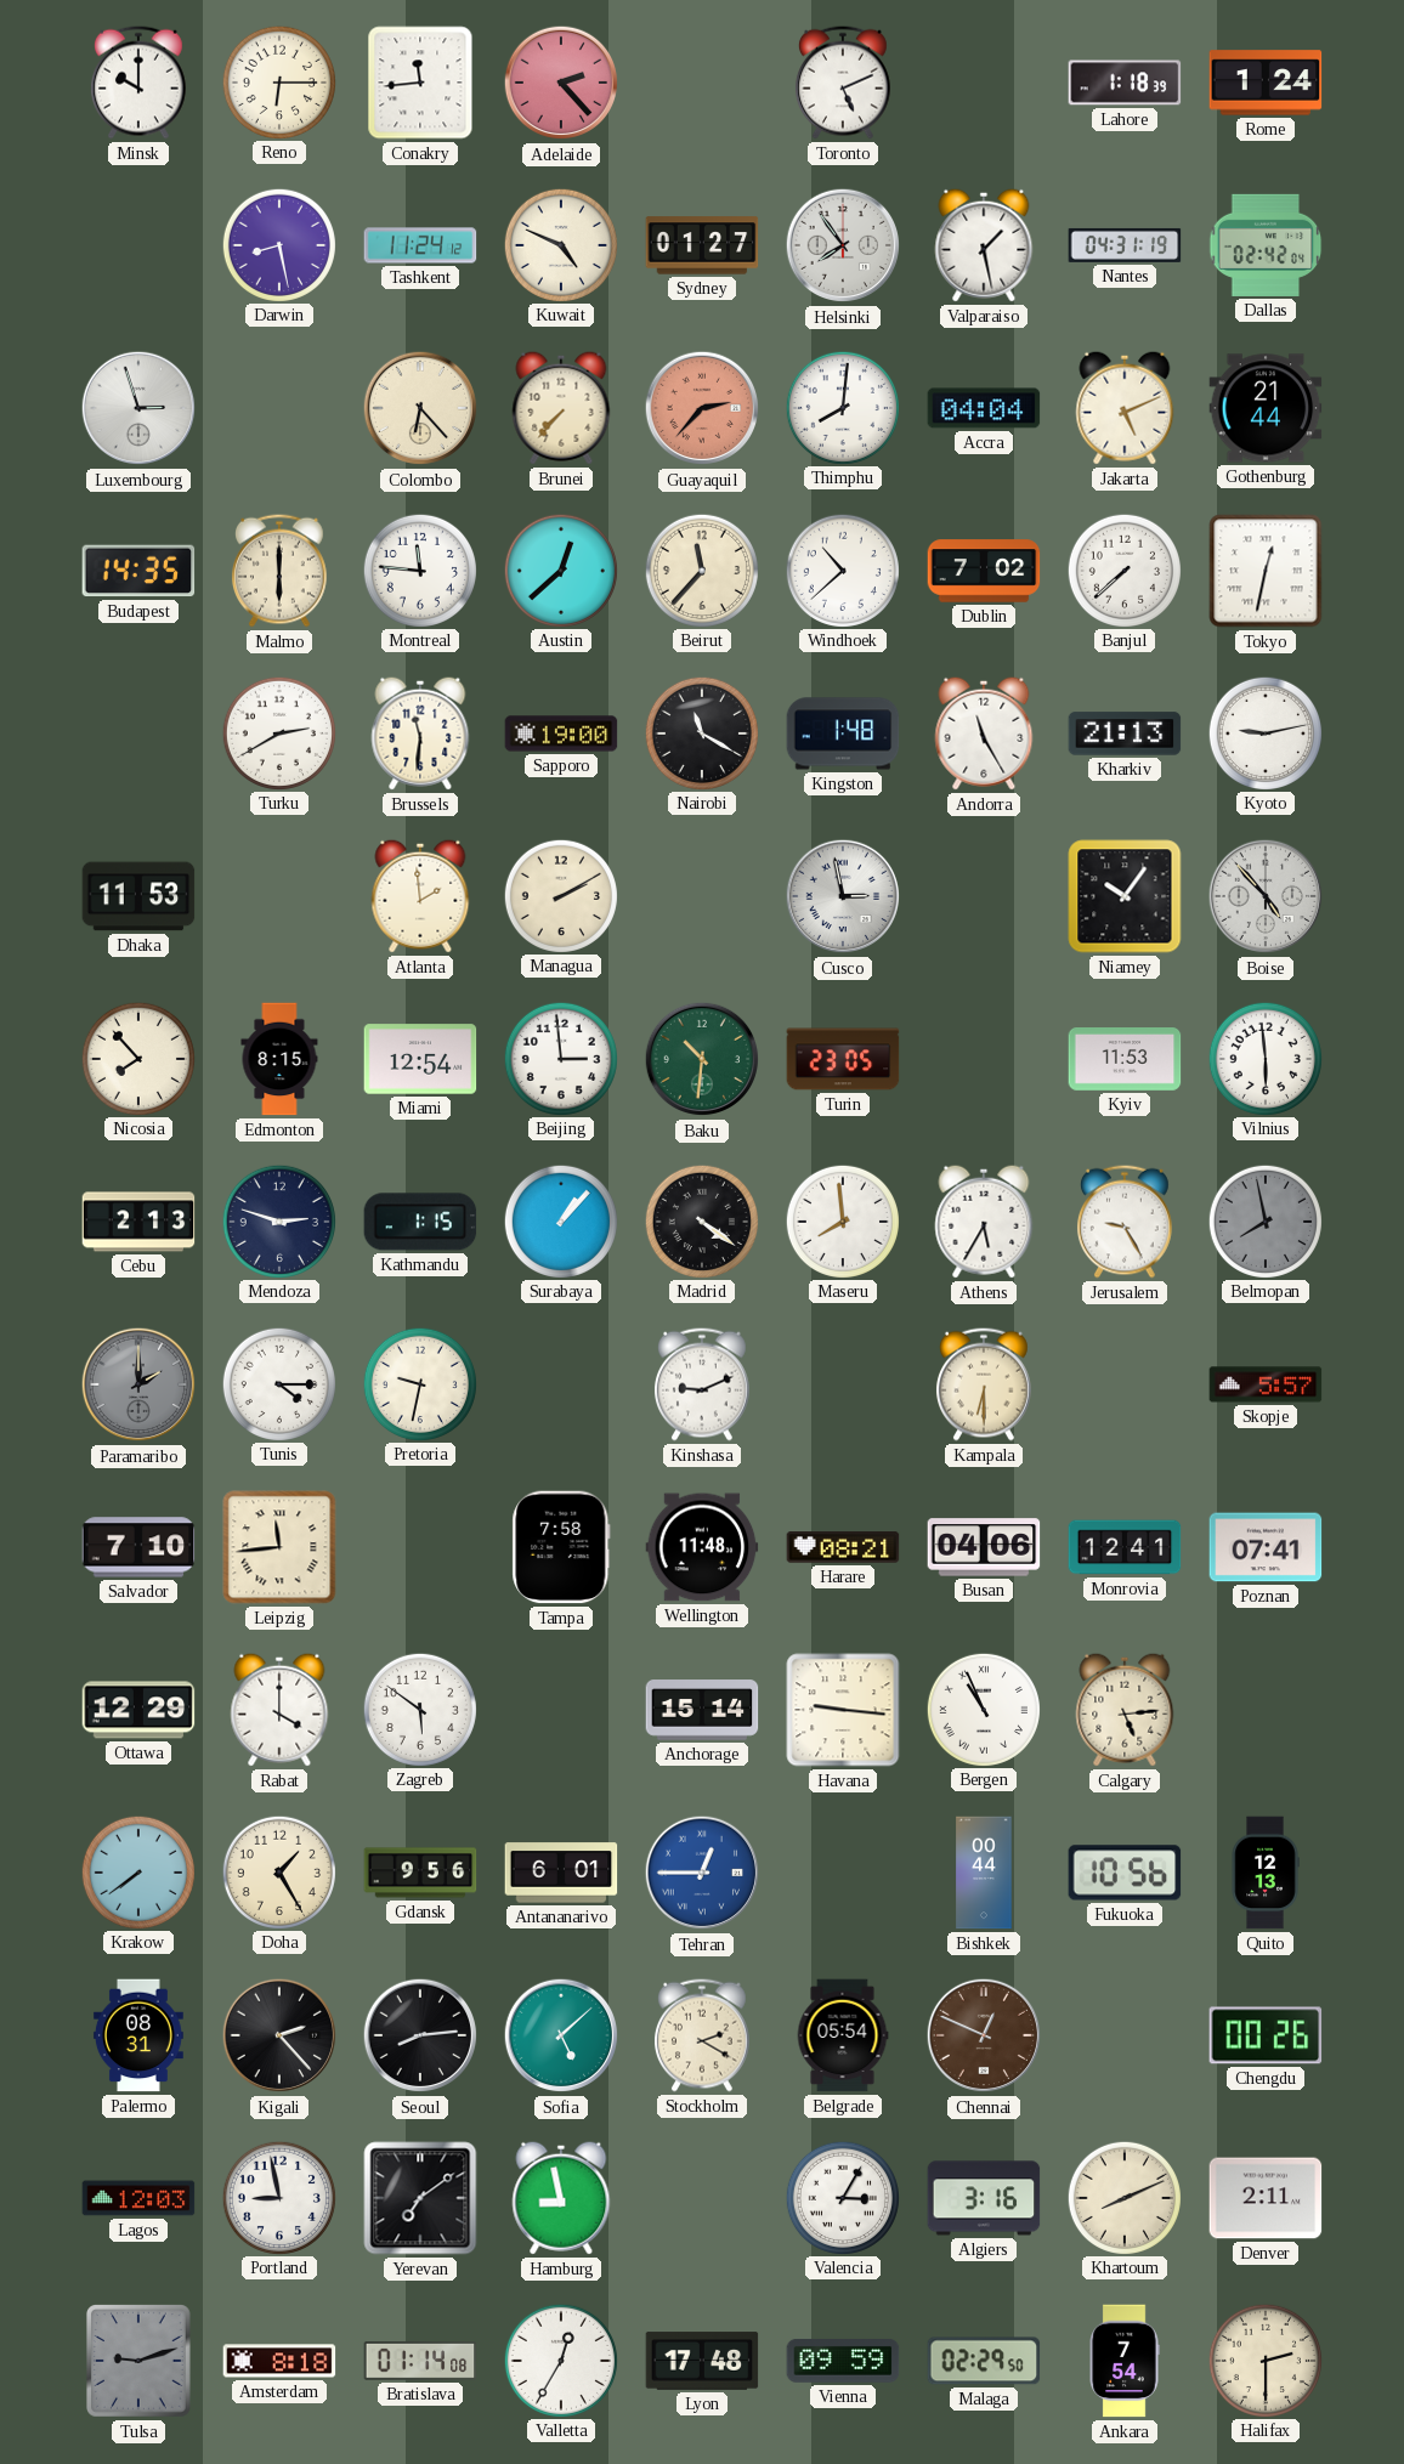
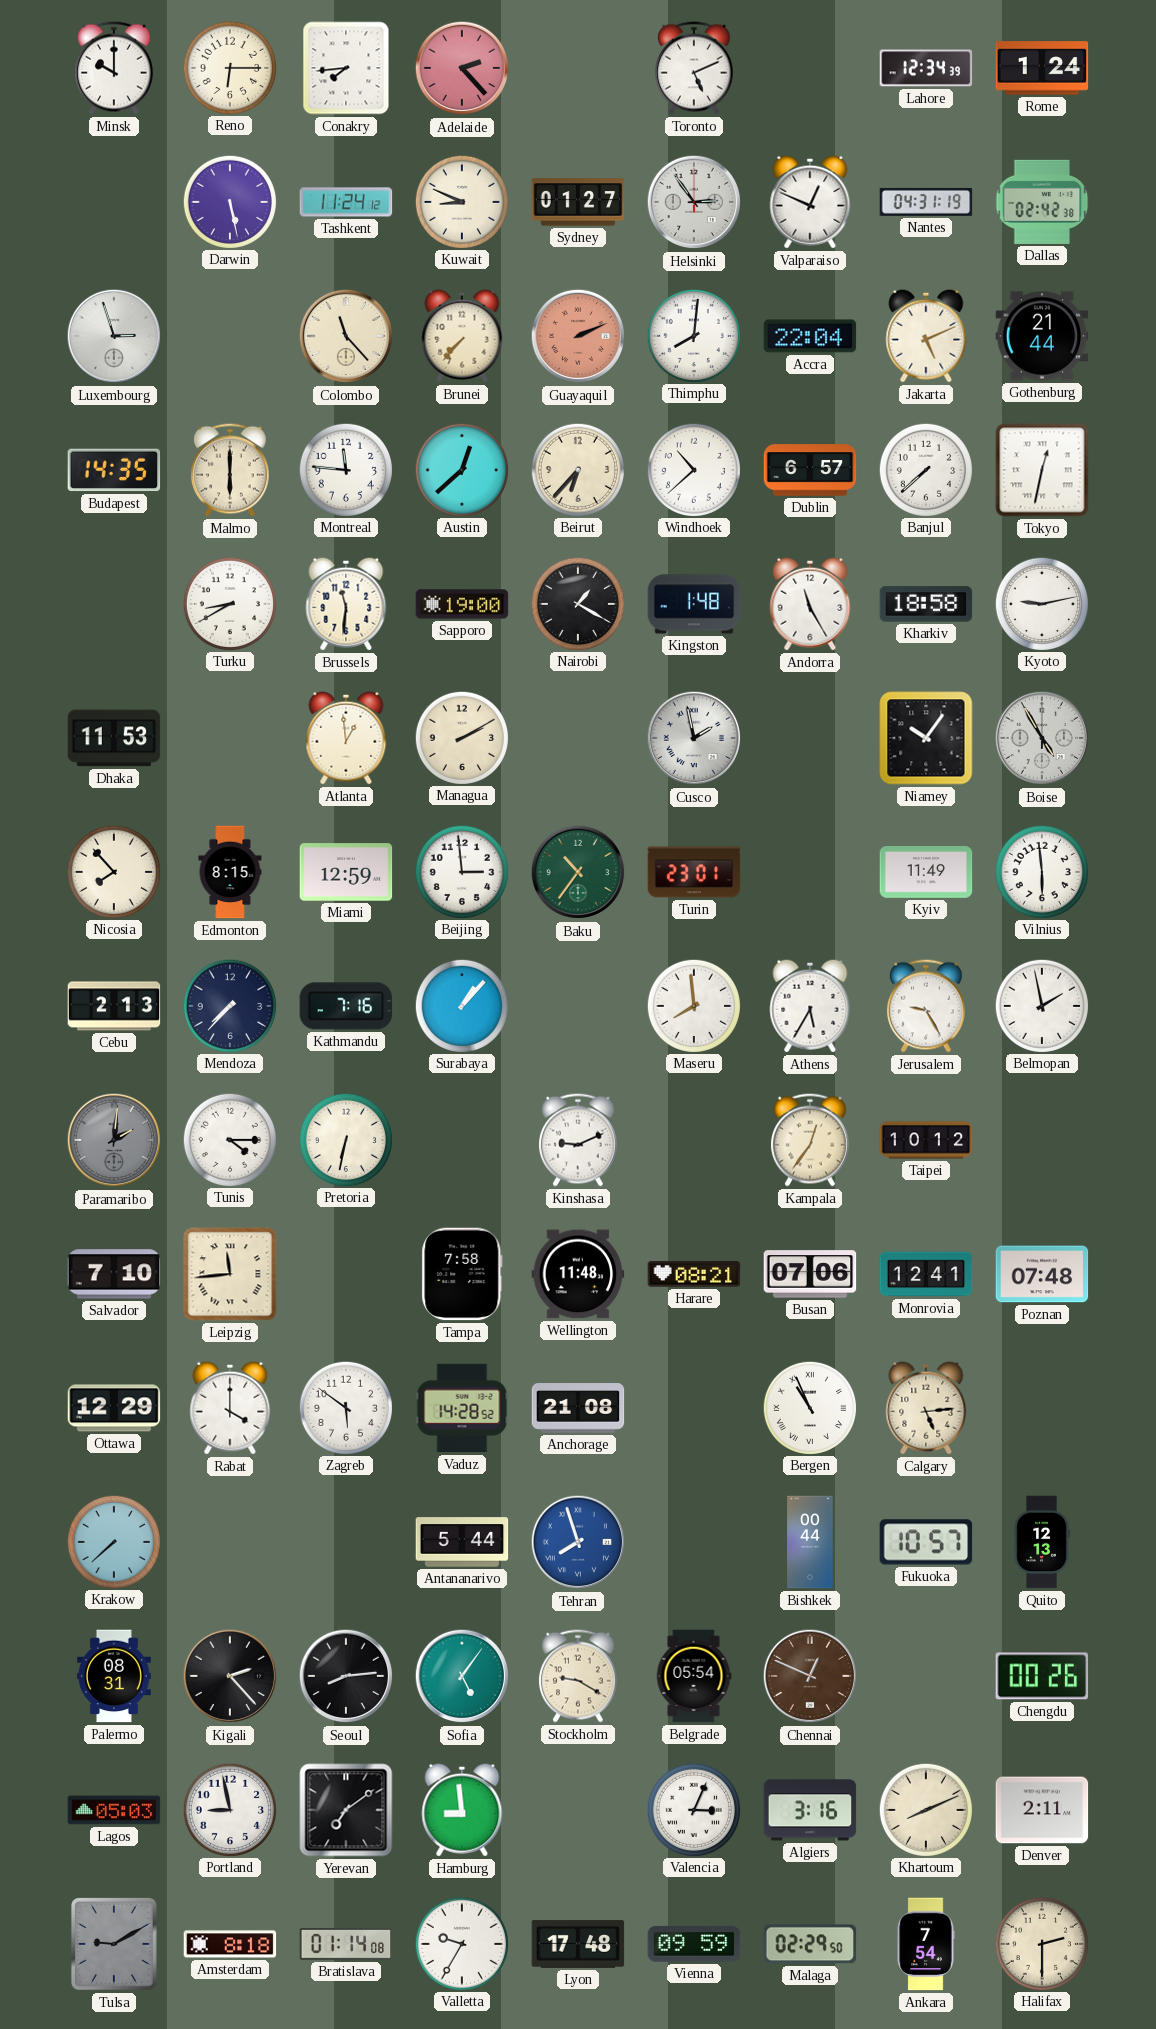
Conakry: 11:44 -> 7:44 (346, 68)
Lahore: 1:18 -> 12:34 (926, 68)
Darwin: 8:28 -> 5:28 (229, 201)
Kuwait: 4:49 -> 8:49 (461, 201)
Helsinki: 7:54 -> 2:54 (694, 202)
Valparaiso: 1:28 -> 12:49 (810, 202)
Dallas: 02:42:04 -> 02:42:38 (1042, 202)
Colombo: 6:23 -> 11:23 (346, 336)
Guayaquil: 2:37 -> 2:11 (578, 336)
Accra: 04:04 -> 22:04 (810, 336)
Beirut: 11:37 -> 6:37 (577, 469)
Dublin: 7:02 -> 6:57 (810, 470)
Turku: 2:40 -> 8:40 (229, 603)
Nairobi: 11:20 -> 1:20 (577, 603)
Kharkiv: 21:13 -> 18:58 (926, 604)
Atlanta: 1:59 -> 12:59 (346, 738)
Cusco: 2:58 -> 1:58 (694, 738)
Boise: 4:53 -> 4:55 (1042, 738)
Miami: 12:54 -> 12:59 (346, 872)
Baku: 10:31 -> 10:36 (578, 872)
Turin: 23:05 -> 23:01 (694, 872)
Kyiv: 11:53 -> 11:49 (926, 873)
Mendoza: 2:48 -> 7:37 (229, 1005)
Kathmandu: 1:15 -> 7:16 (346, 1006)
Madrid: 4:21 -> none (701, 1220)
Belmopan: 7:58 -> 1:58 (1041, 1005)
Belmopan dial: grey -> white (1041, 1005)
Paramaribo: 2:00 -> 2:01 (114, 1140)
Pretoria: 9:32 -> 6:32 (345, 1139)
Kampala: 6:30 -> 12:36 (810, 1140)
Taipei: none -> 10:12 (926, 1140)
Skopje: 5:57 -> none (1266, 1384)
Busan: 04:06 -> 07:06 (810, 1274)
Poznan: 07:41 -> 07:48 (1042, 1274)
Vaduz: none -> 14:28 (462, 1408)
Anchorage: 15:14 -> 21:08 (578, 1408)
Havana: 9:16 -> none (843, 1710)
Krakow: 7:39 -> 7:38 (113, 1541)
Doha: 1:25 -> none (278, 1871)
Gdansk: 9:56 -> none (420, 1873)
Antananarivo: 6:01 -> 5:44 (462, 1542)
Tehran: 12:45 -> 7:57 (578, 1542)
Fukuoka: 10:56 -> 10:57 (926, 1542)
Sofia: 5:08 -> 5:06 (462, 1676)
Stockholm: 2:20 -> 9:20 (578, 1676)
Lagos: 12:03 -> 05:03 (114, 1810)
Hamburg: 8:58 -> 8:59 (462, 1810)
Valencia: 3:05 -> 3:04 (693, 1809)
Tulsa: 9:12 -> 9:10 (115, 1945)
Valletta: 12:35 -> 9:35 (461, 1943)
